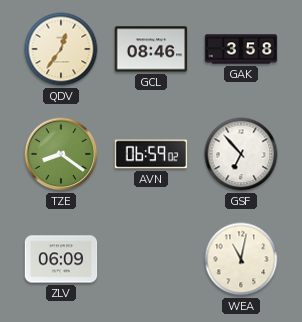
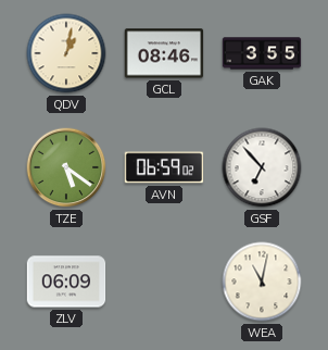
QDV: 12:36 -> 1:02 (66, 53)
GAK: 3:58 -> 3:55 (262, 53)
TZE: 8:21 -> 5:21 (66, 167)
